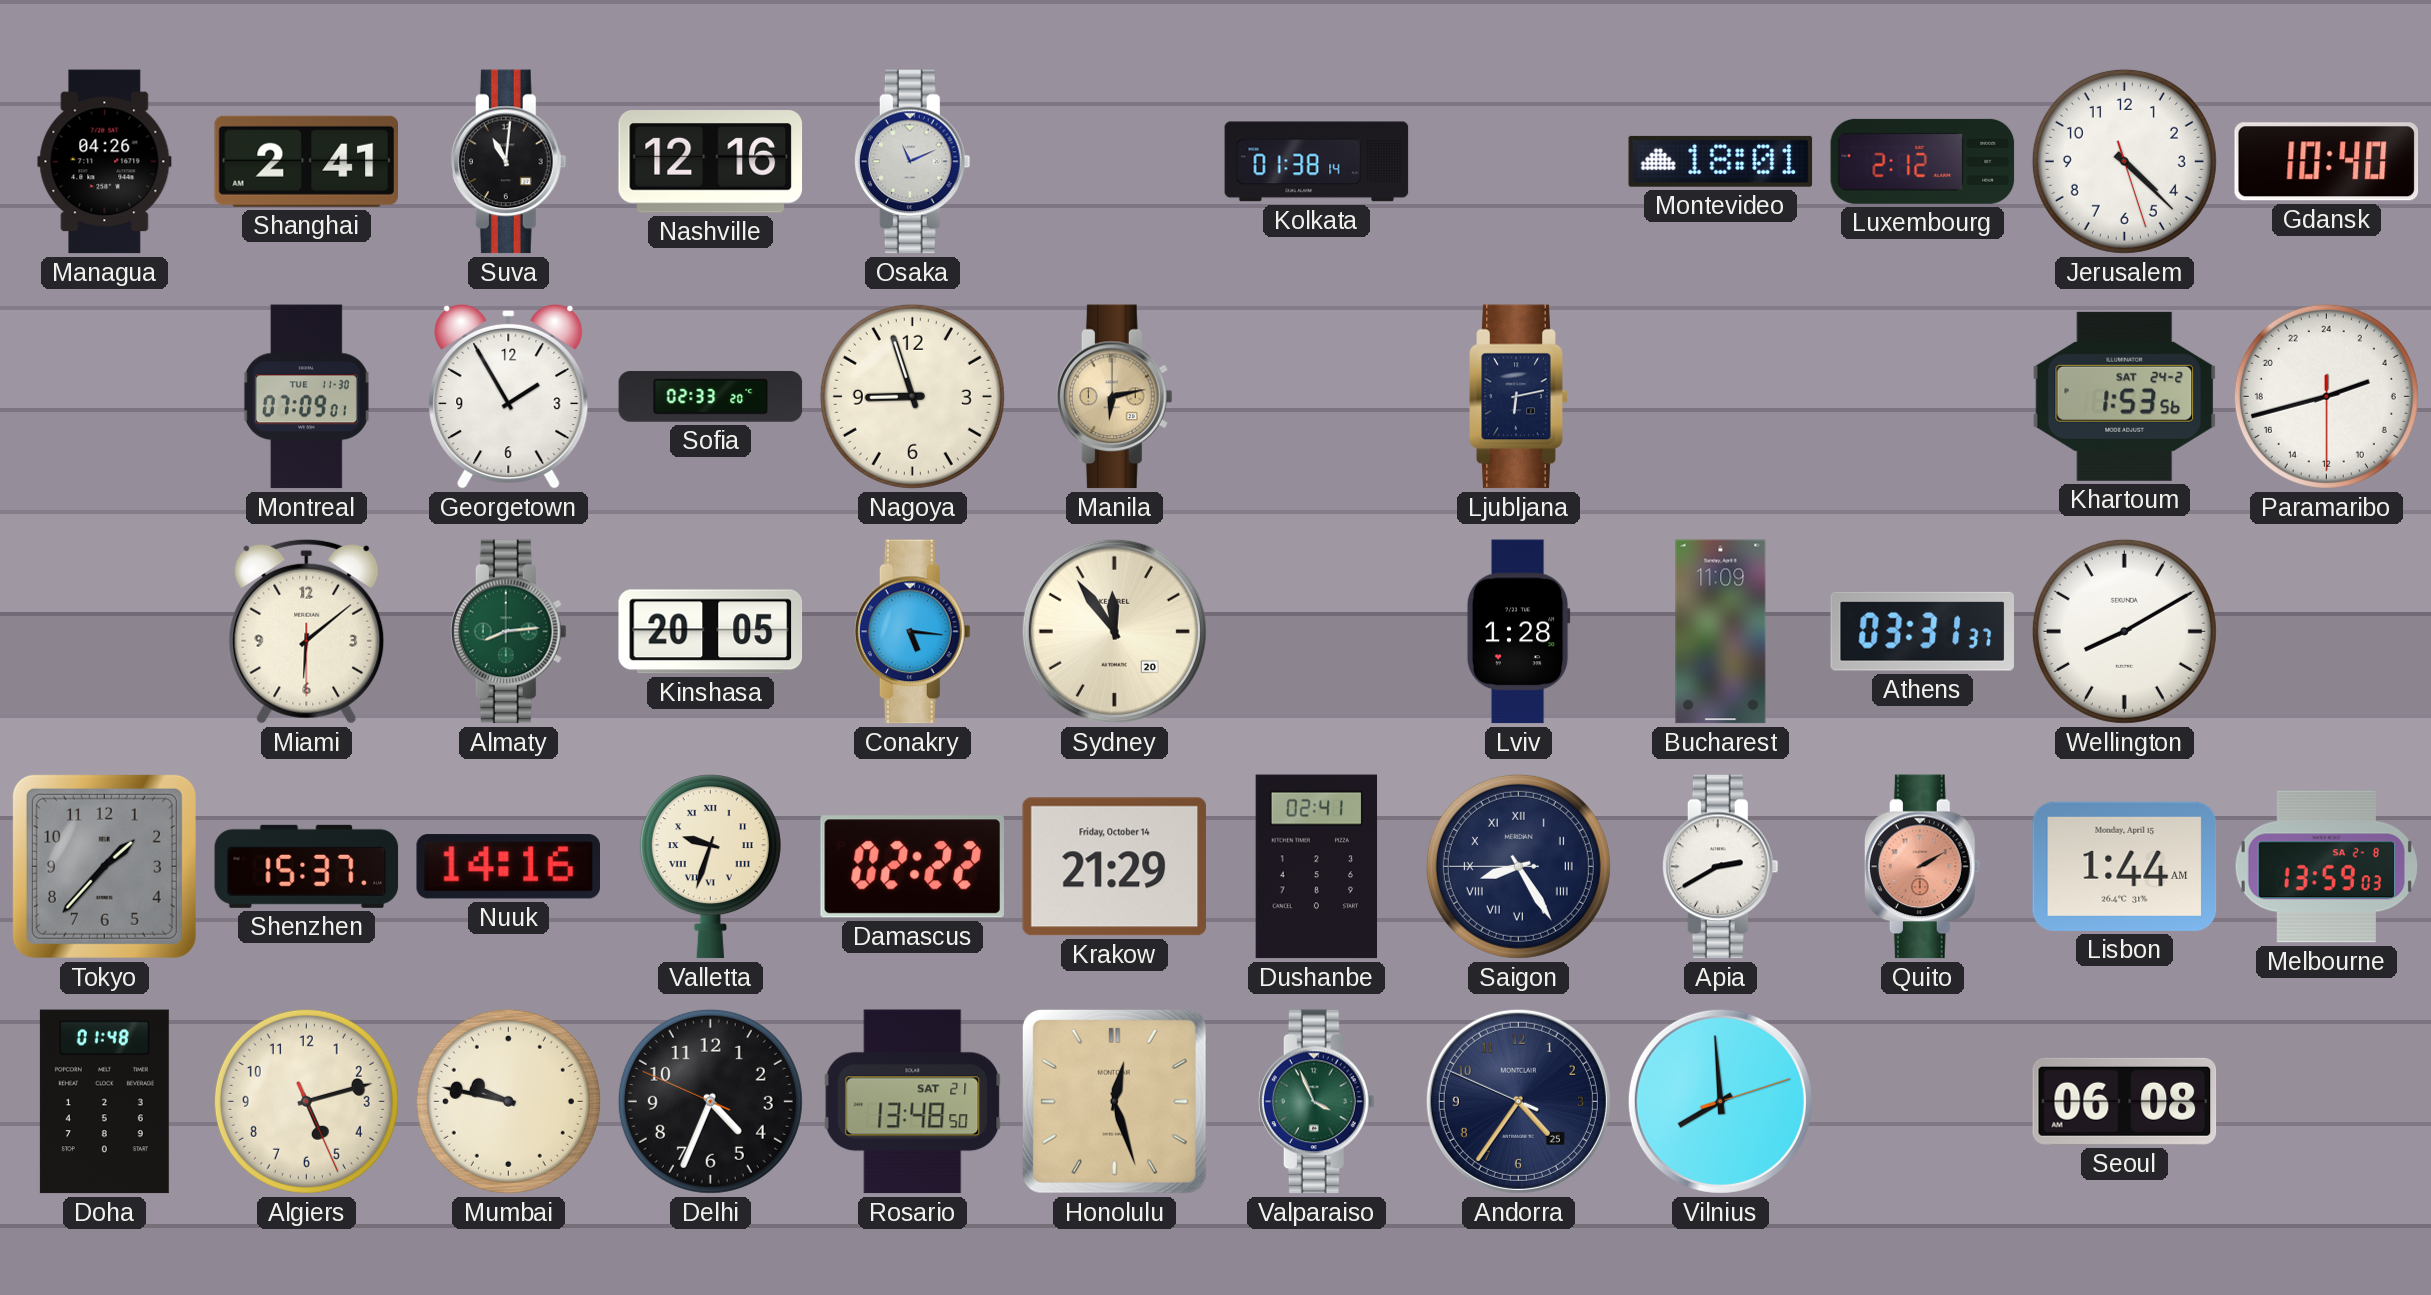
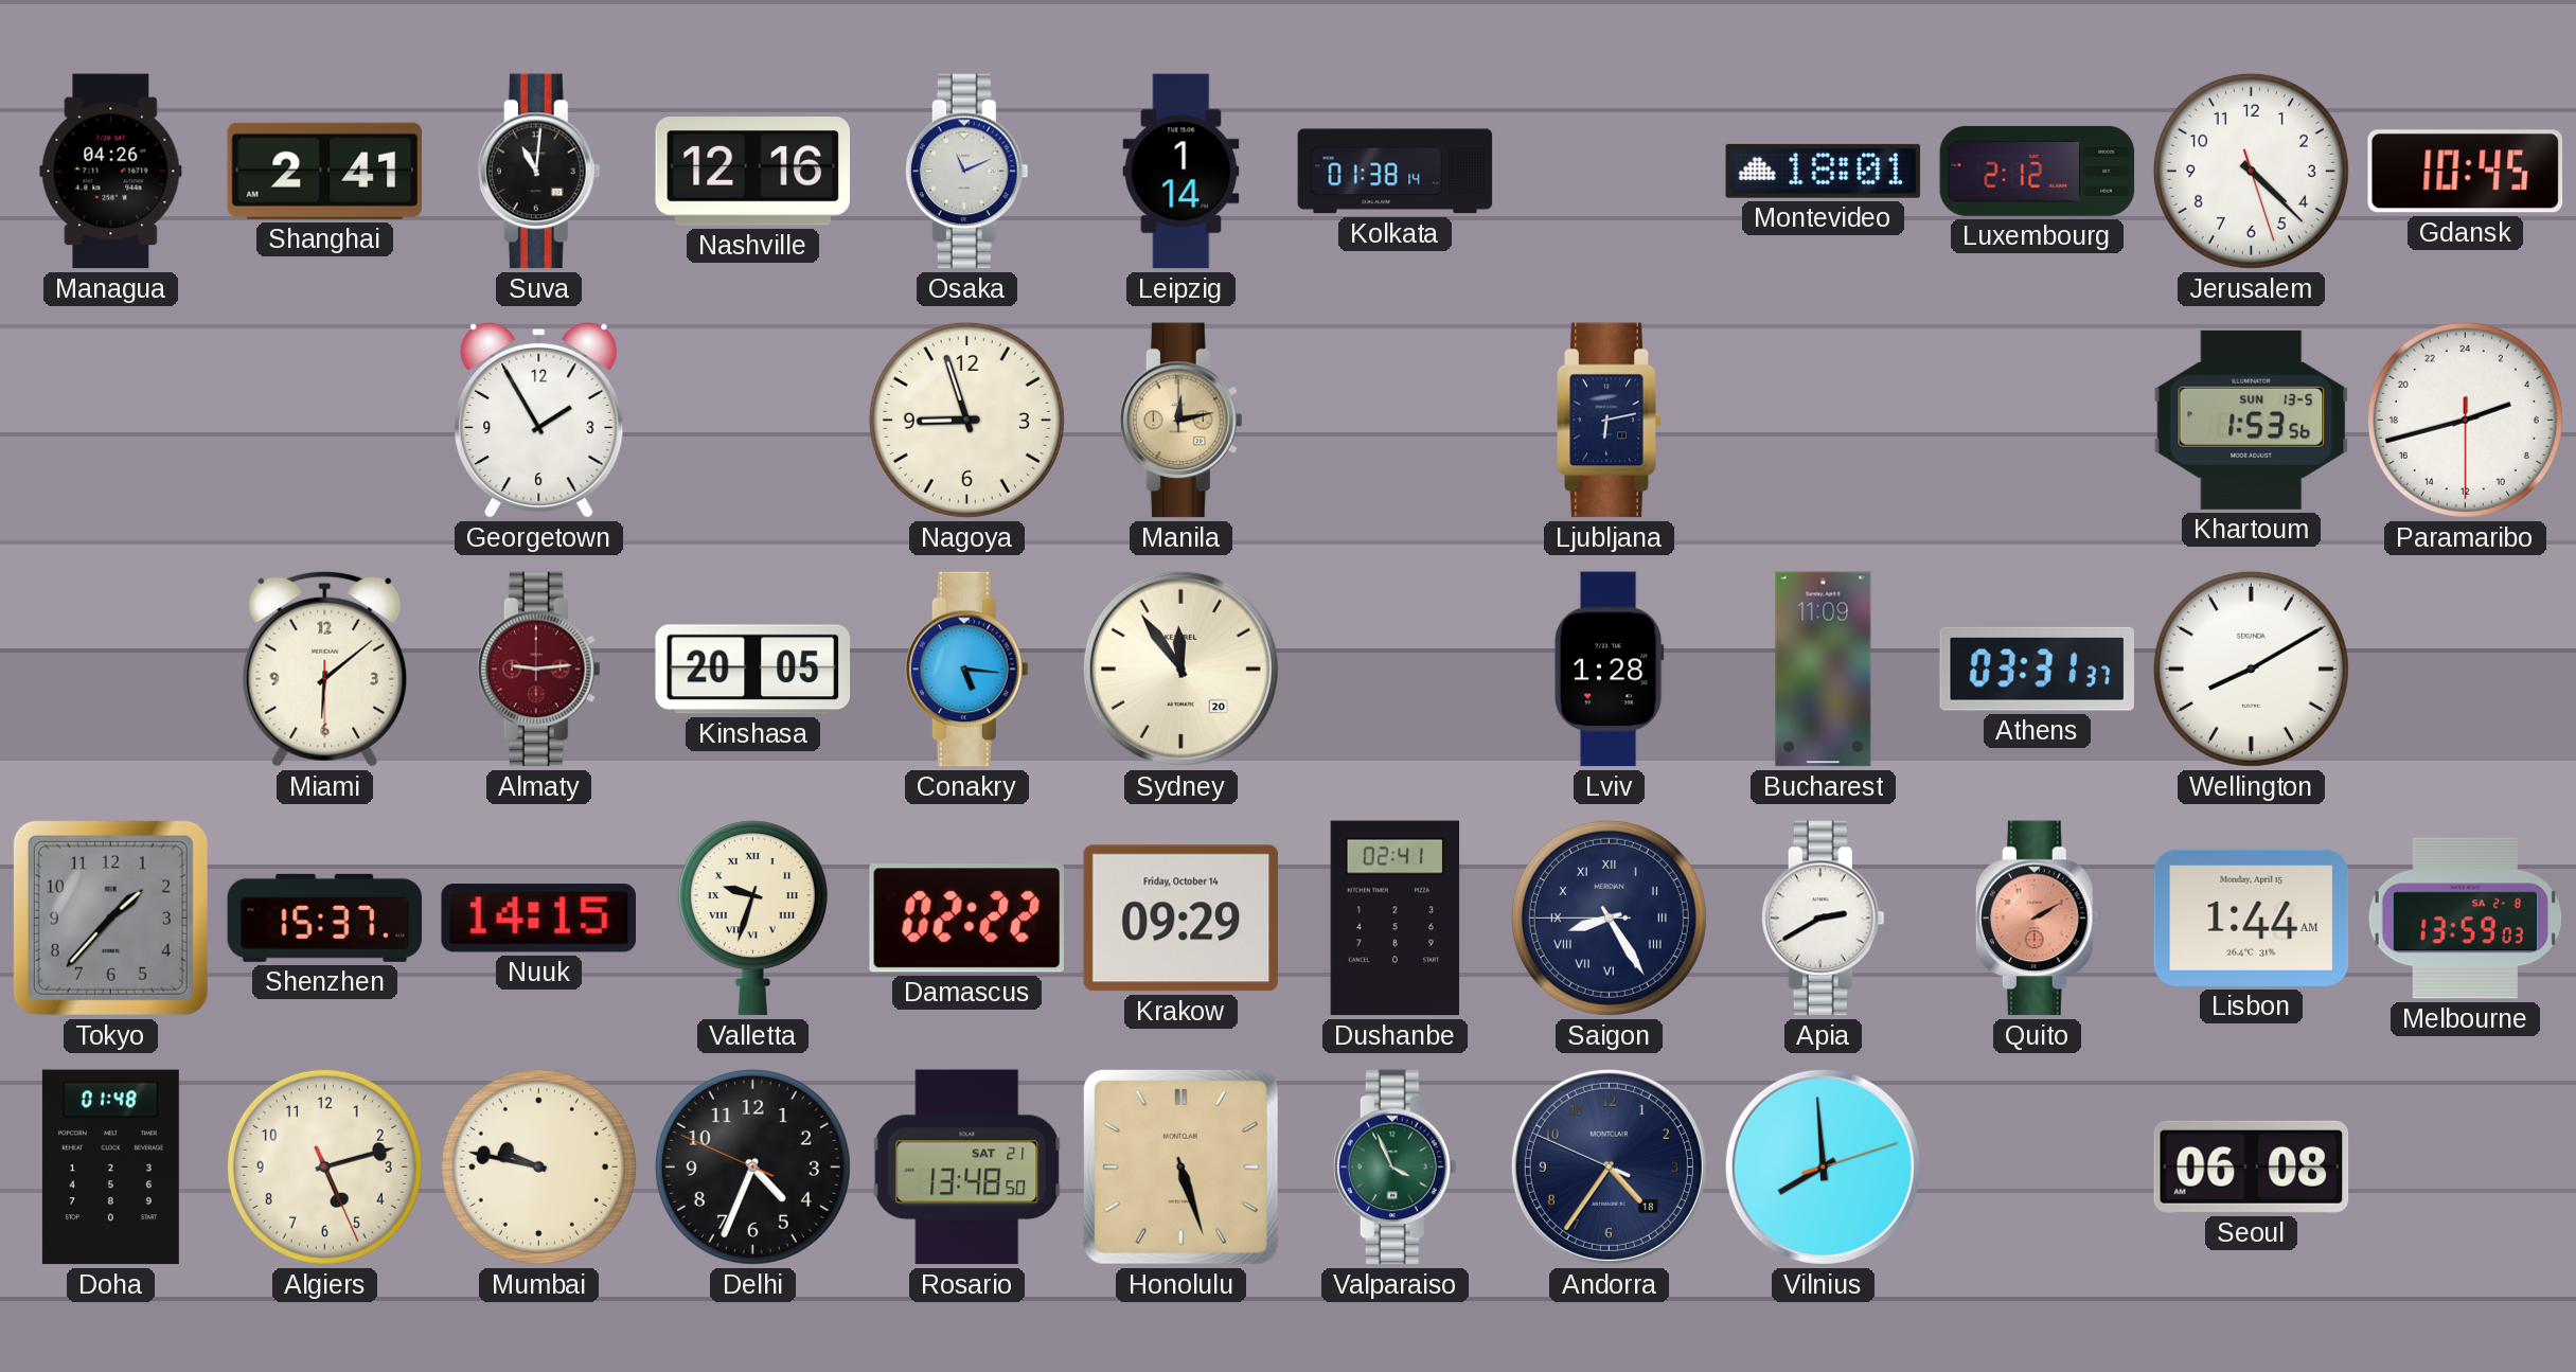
Leipzig: none -> 1:14 (1182, 172)
Gdansk: 10:40 -> 10:45 (2466, 172)
Montreal: 07:09 -> none (306, 397)
Sofia: 02:33 -> none (711, 396)
Manila: 6:13 -> 12:13 (1180, 421)
Khartoum date: SAT 24-2 -> SUN 13-5 (2252, 420)
Almaty: 8:14 -> 9:14 (538, 670)
Almaty dial: green -> burgundy (538, 670)
Nuuk: 14:16 -> 14:15 (538, 919)
Krakow: 21:29 -> 09:29 (1182, 919)
Honolulu: 12:27 -> 5:27 (1180, 1166)
Andorra date: 25 -> 18 (1609, 1166)
